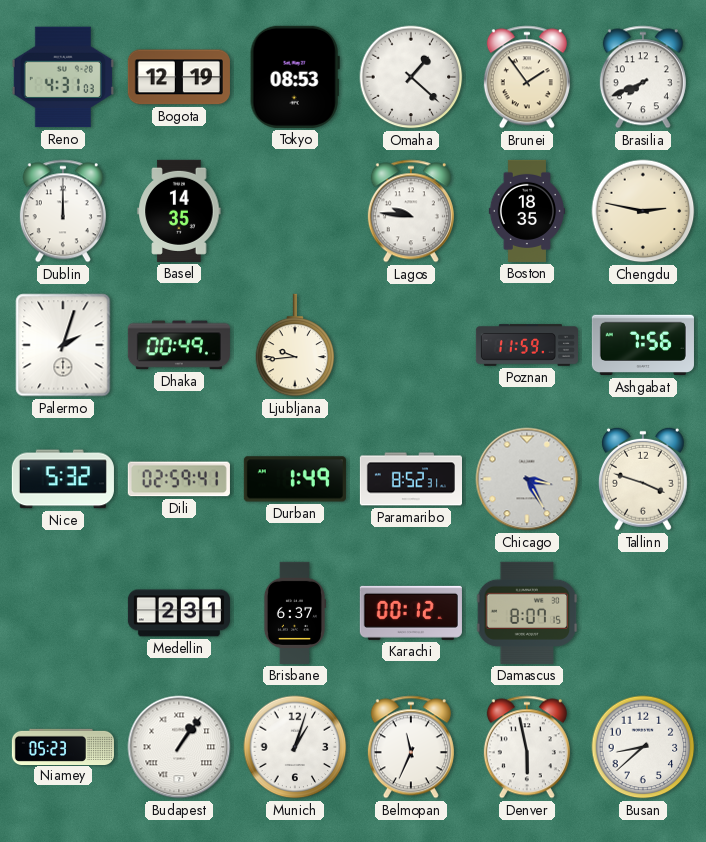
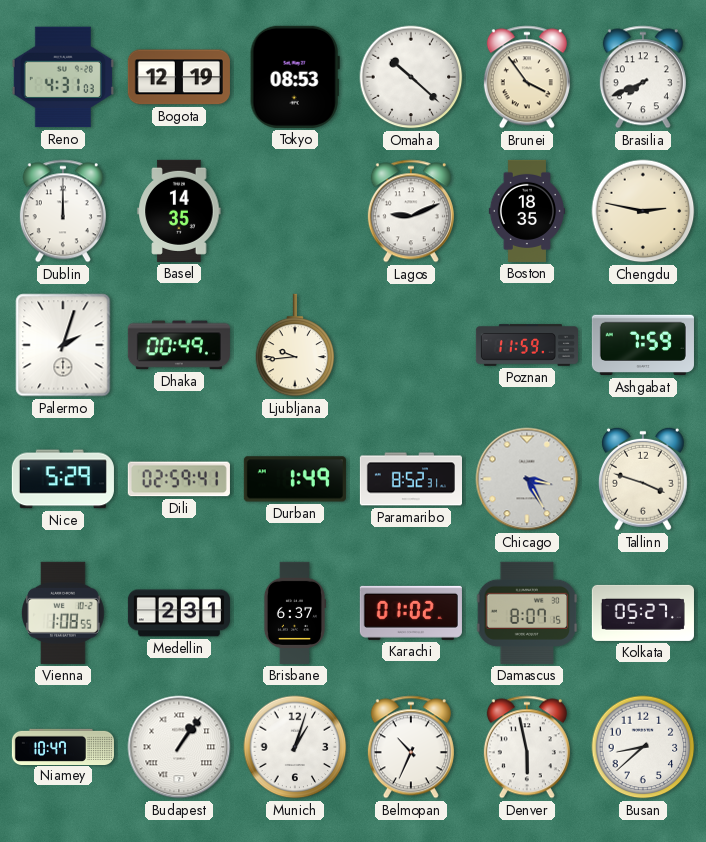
Omaha: 1:22 -> 10:22 (411, 77)
Brunei: 1:54 -> 3:54 (527, 77)
Lagos: 9:46 -> 9:11 (411, 211)
Ashgabat: 7:56 -> 7:59 (643, 345)
Nice: 5:32 -> 5:29 (63, 479)
Vienna: none -> 1:08 (64, 613)
Karachi: 00:12 -> 01:02 (411, 613)
Kolkata: none -> 05:27 (643, 613)
Niamey: 05:23 -> 10:47 (63, 746)
Belmopan: 11:34 -> 10:34 (411, 747)
